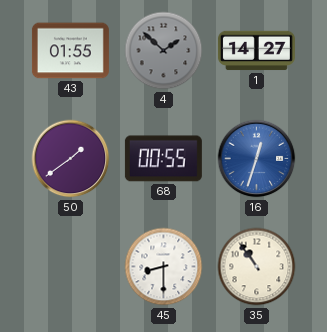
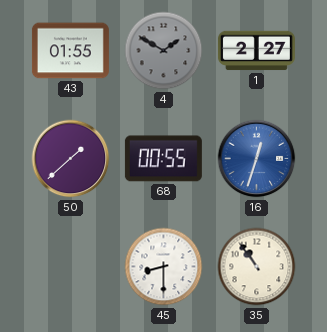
4: 1:52 -> 1:50 (164, 51)
1: 14:27 -> 2:27 (256, 51)
50: 1:39 -> 1:38 (71, 159)
